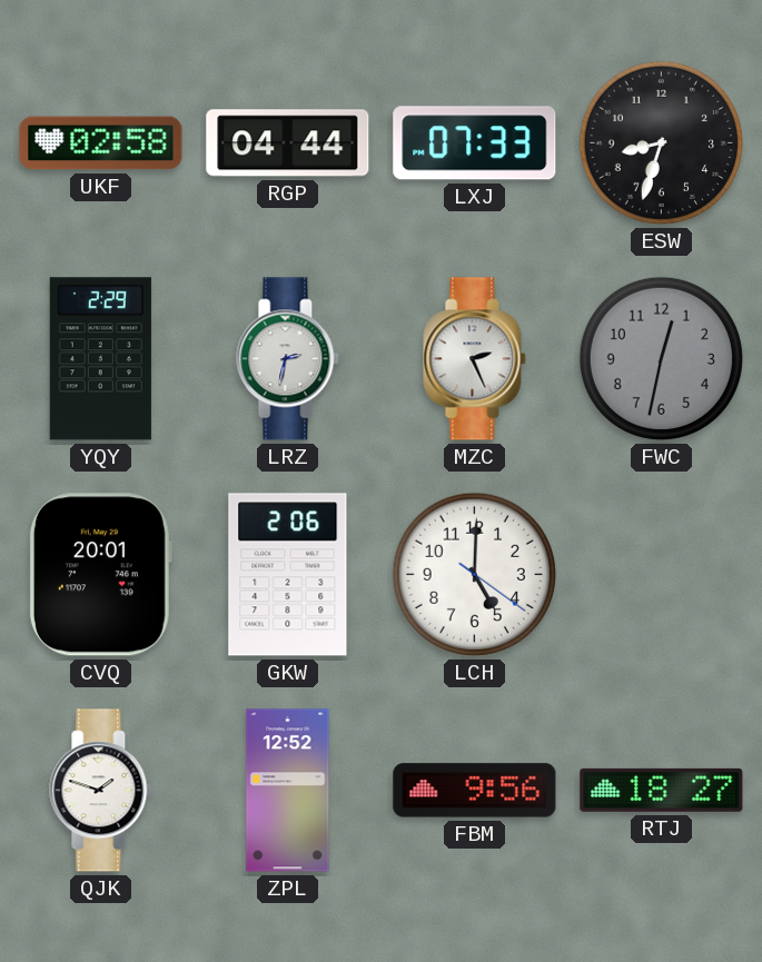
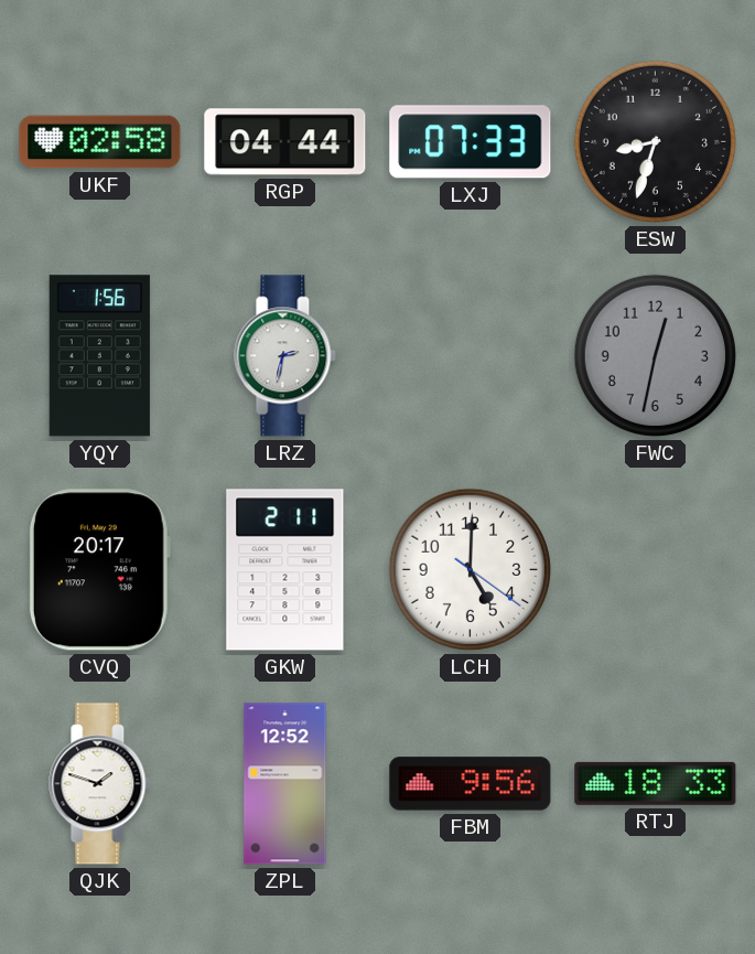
YQY: 2:29 -> 1:56 (99, 356)
MZC: 2:26 -> none (475, 359)
CVQ: 20:01 -> 20:17 (99, 570)
GKW: 2:06 -> 2:11 (285, 570)
RTJ: 18:27 -> 18:33 (656, 783)
